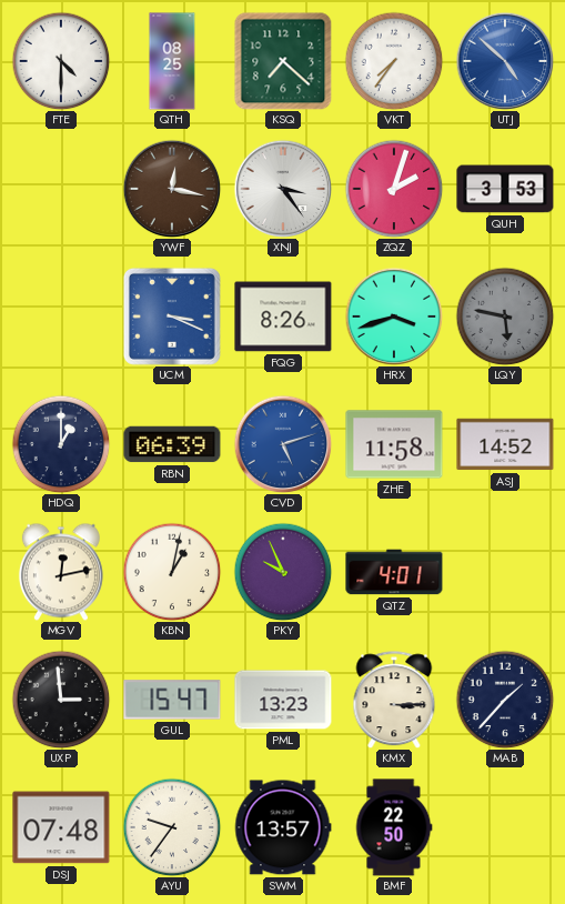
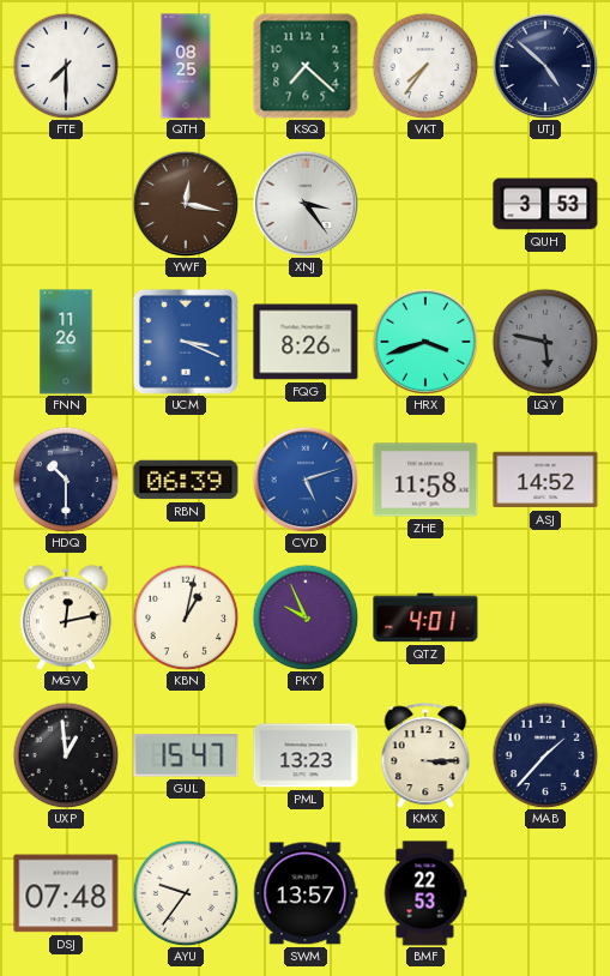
FTE: 4:30 -> 7:30 (66, 66)
UTJ dial: blue -> navy (545, 66)
ZQZ: 2:03 -> none (394, 189)
FNN: none -> 11:26 (66, 342)
HDQ: 1:00 -> 10:30 (66, 480)
UXP: 2:59 -> 12:59 (66, 755)
BMF: 22:50 -> 22:53 (425, 893)
